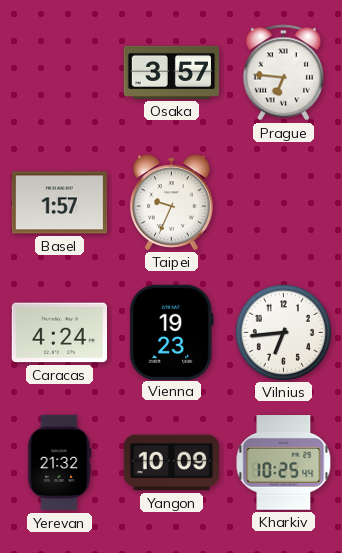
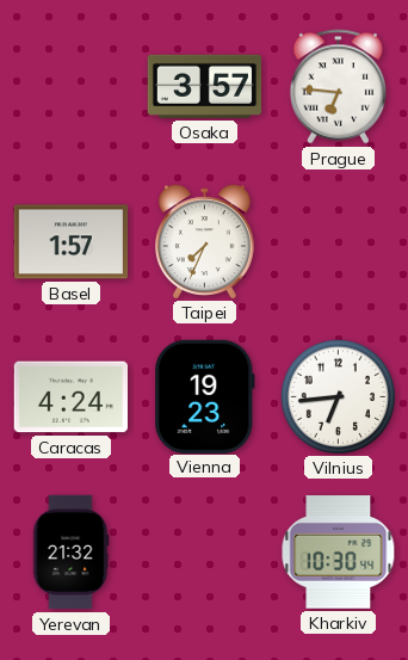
Taipei: 9:34 -> 7:34 (204, 241)
Yangon: 10:09 -> none (172, 463)
Kharkiv: 10:25 -> 10:30 (339, 553)
